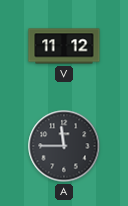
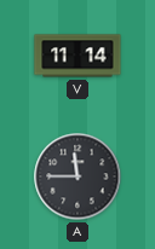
V: 11:12 -> 11:14 (77, 56)
